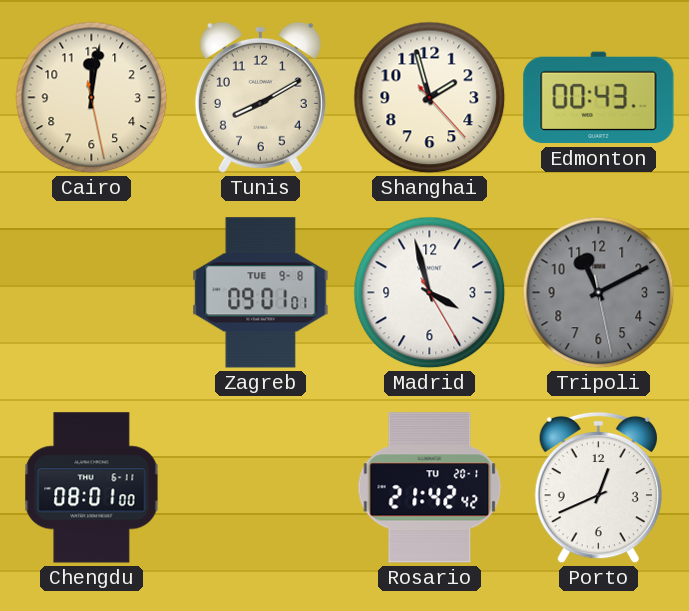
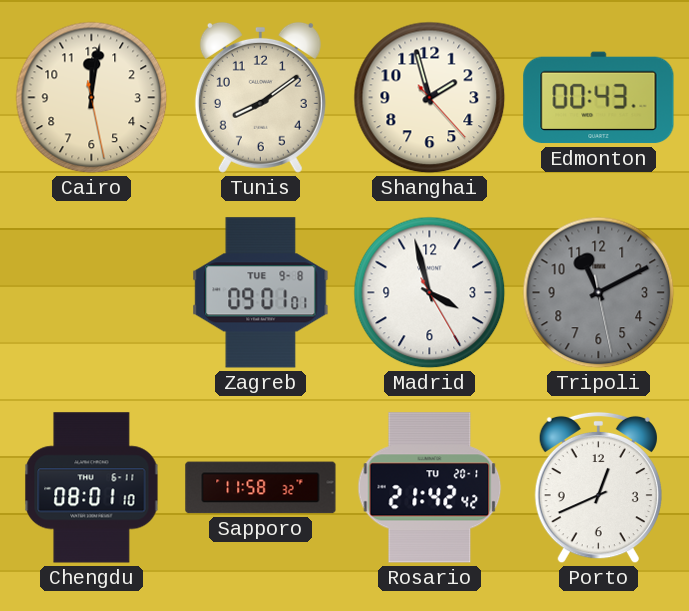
Tunis: 8:10 -> 8:09 (260, 97)
Chengdu: 08:01:00 -> 08:01:10 (92, 488)
Sapporo: none -> 11:58 (261, 488)
